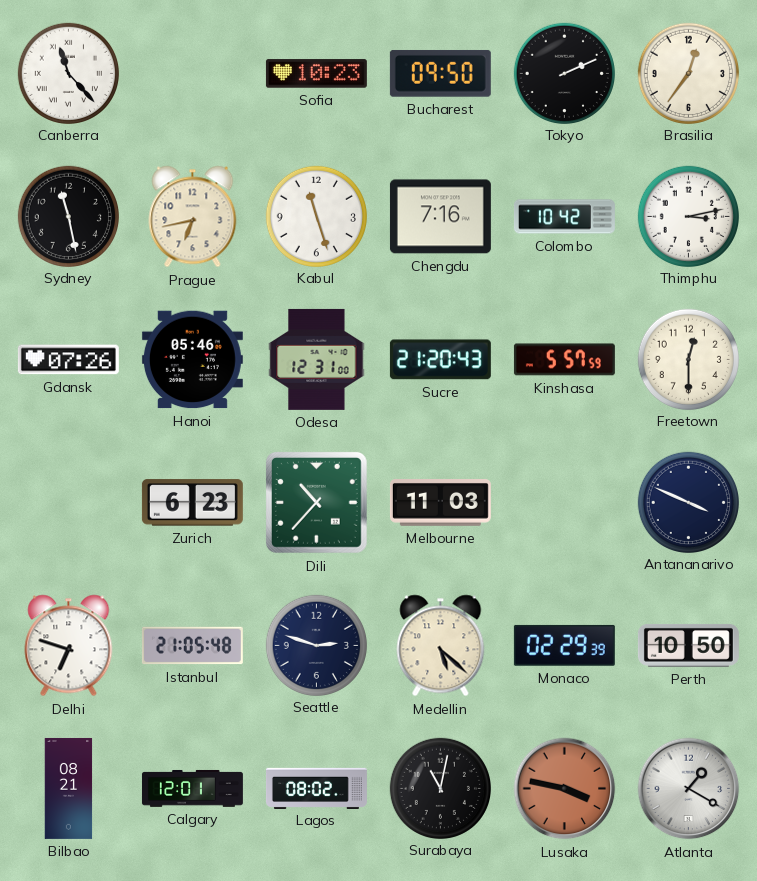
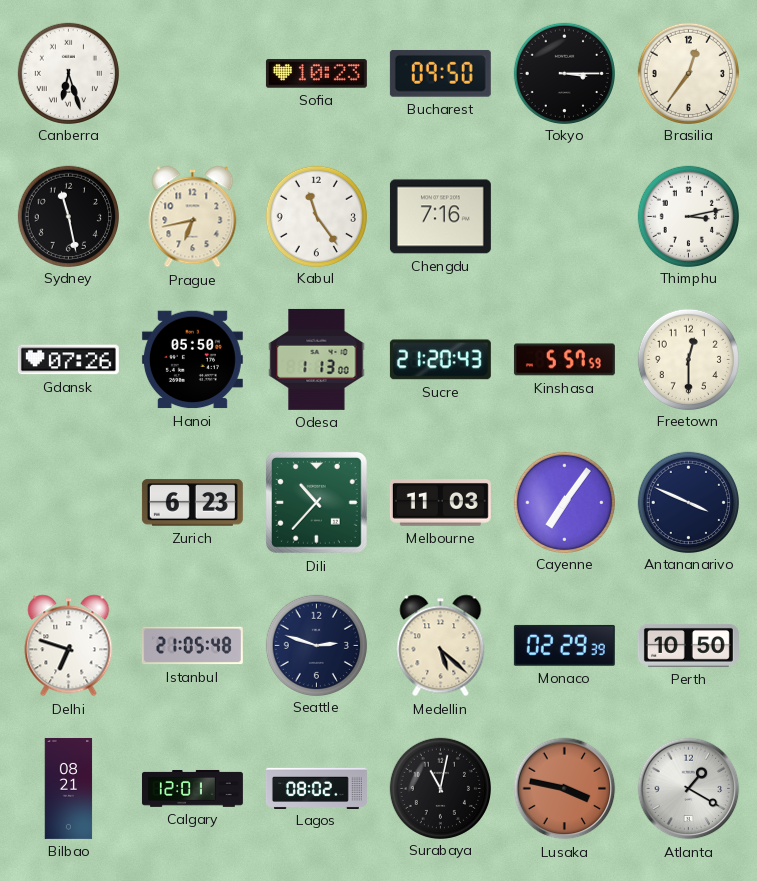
Canberra: 11:23 -> 6:27 (68, 73)
Tokyo: 2:11 -> 3:15 (564, 73)
Kabul: 11:27 -> 11:24 (316, 216)
Colombo: 10:42 -> none (564, 217)
Hanoi: 05:46 -> 05:50 (192, 360)
Odesa: 12:31 -> 1:13 (317, 359)
Cayenne: none -> 7:06 (564, 502)
